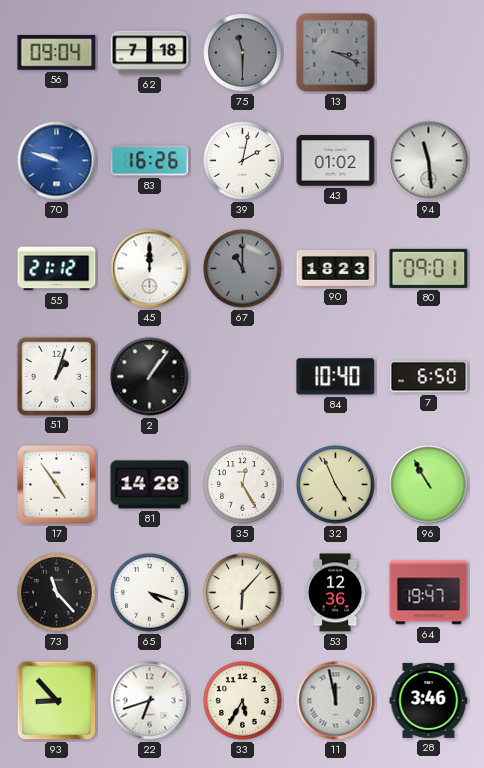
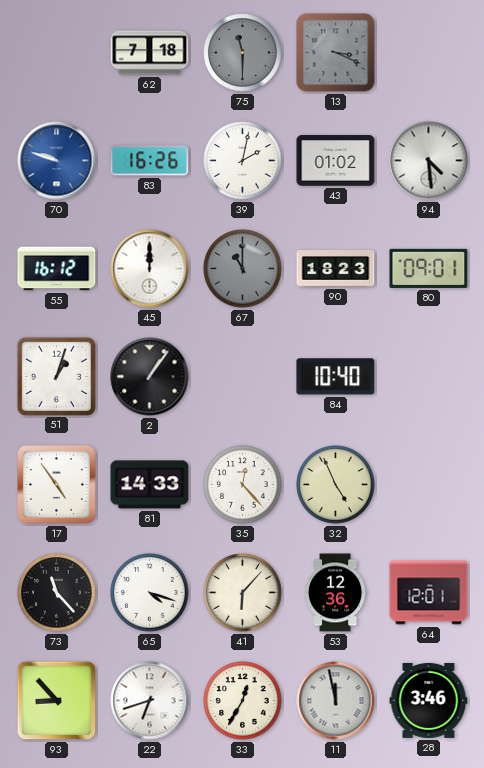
56: 09:04 -> none (57, 53)
94: 11:29 -> 4:29 (429, 161)
55: 21:12 -> 16:12 (57, 269)
7: 6:50 -> none (429, 377)
81: 14:28 -> 14:33 (150, 485)
35: 12:25 -> 12:23 (243, 485)
96: 10:55 -> none (429, 485)
64: 19:47 -> 12:01 (429, 593)
33: 5:35 -> 12:35 (243, 701)
